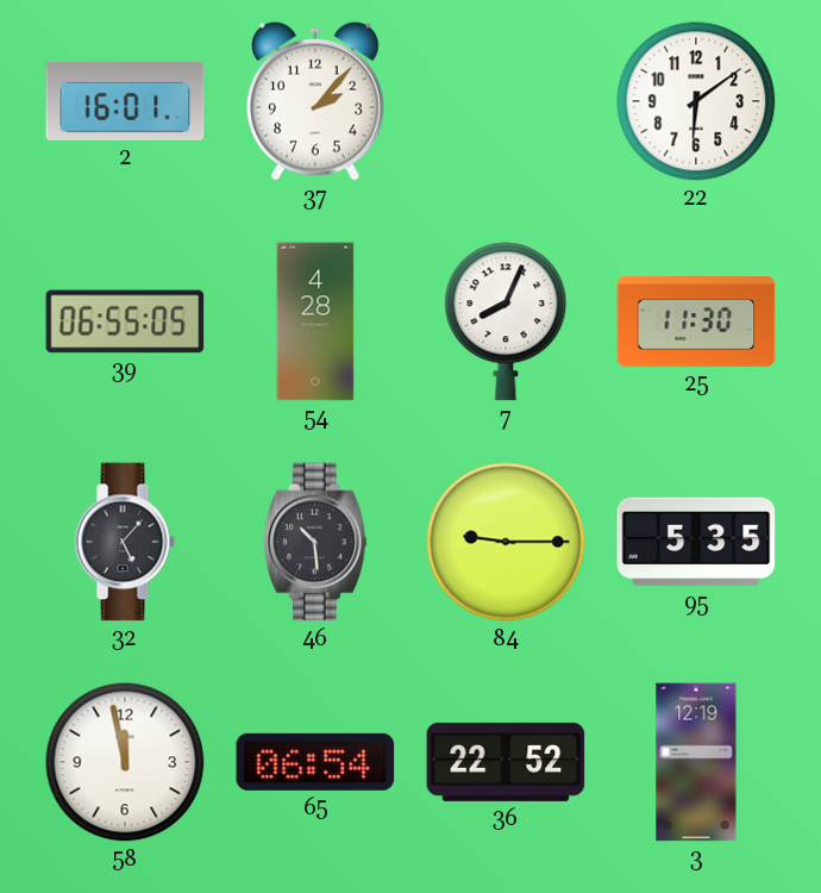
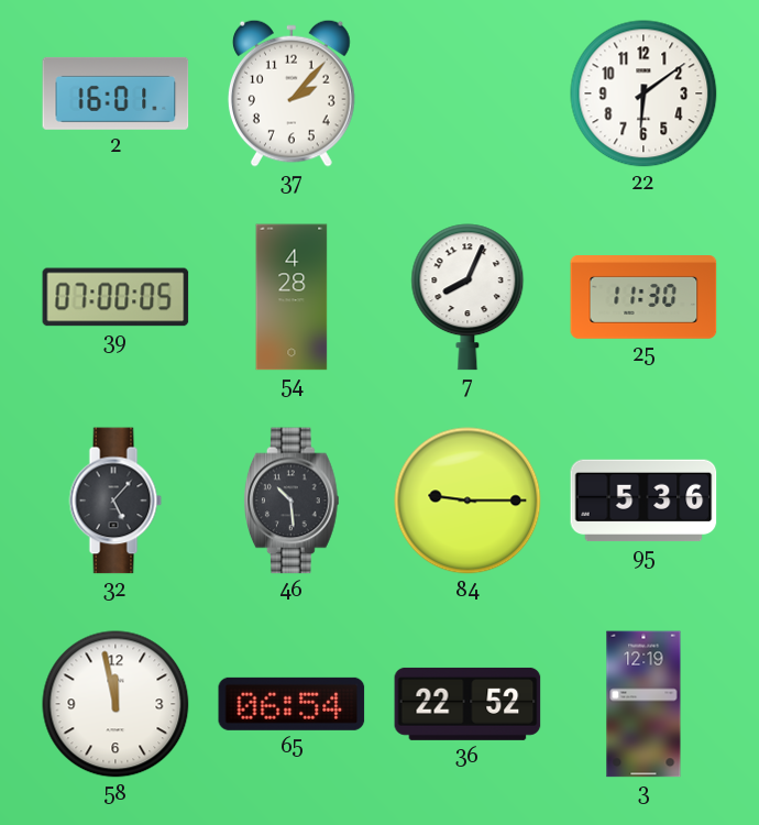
39: 06:55 -> 07:00 (116, 297)
95: 5:35 -> 5:36 (643, 501)
